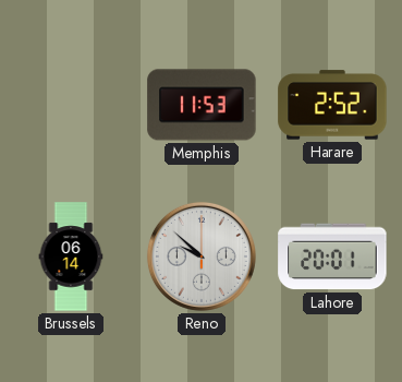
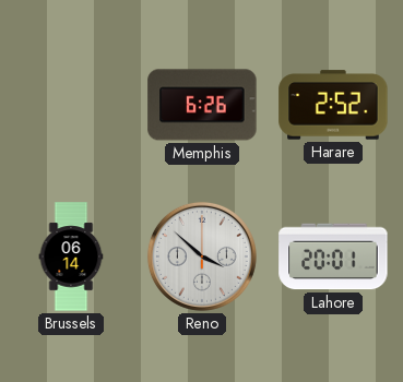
Memphis: 11:53 -> 6:26 (202, 105)
Reno: 9:52 -> 3:52 (202, 256)
